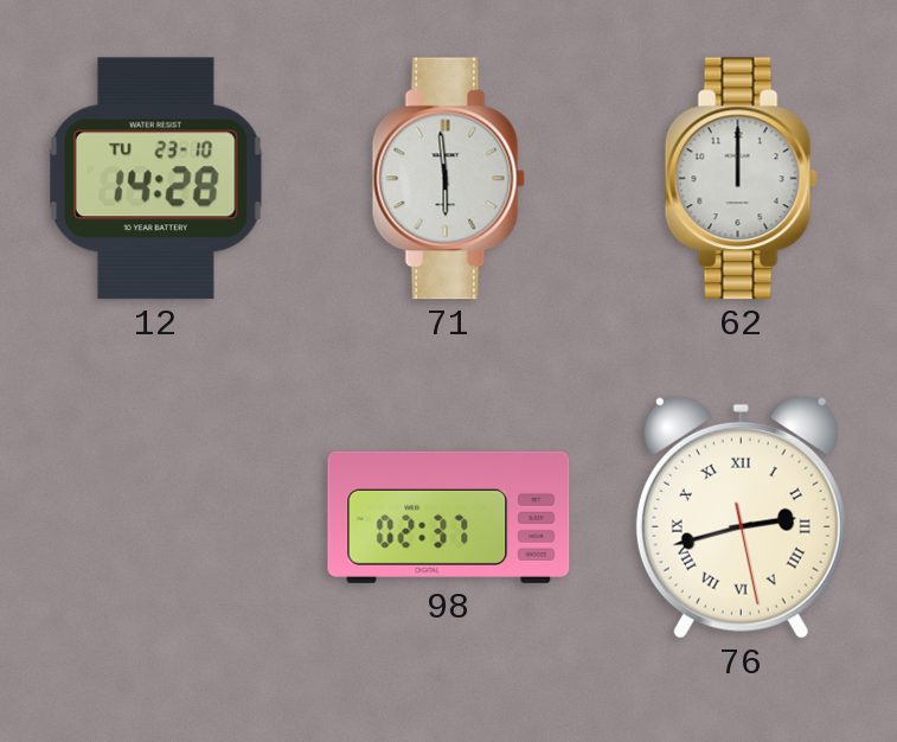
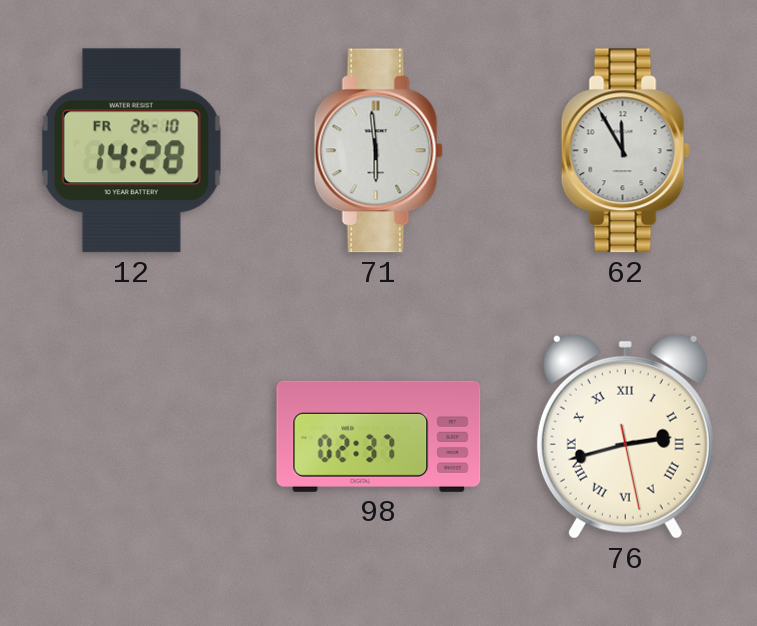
12 date: TU 23-10 -> FR 26-10 (131, 151)
62: 12:00 -> 11:55 (625, 151)
